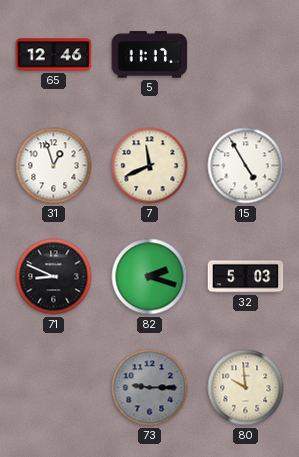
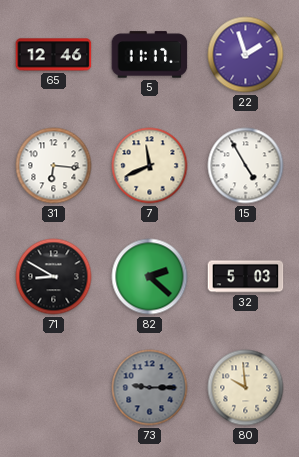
22: none -> 1:57 (246, 55)
31: 12:57 -> 6:16 (54, 166)
71: 8:49 -> 8:50 (54, 277)
82: 2:18 -> 2:22 (150, 277)
